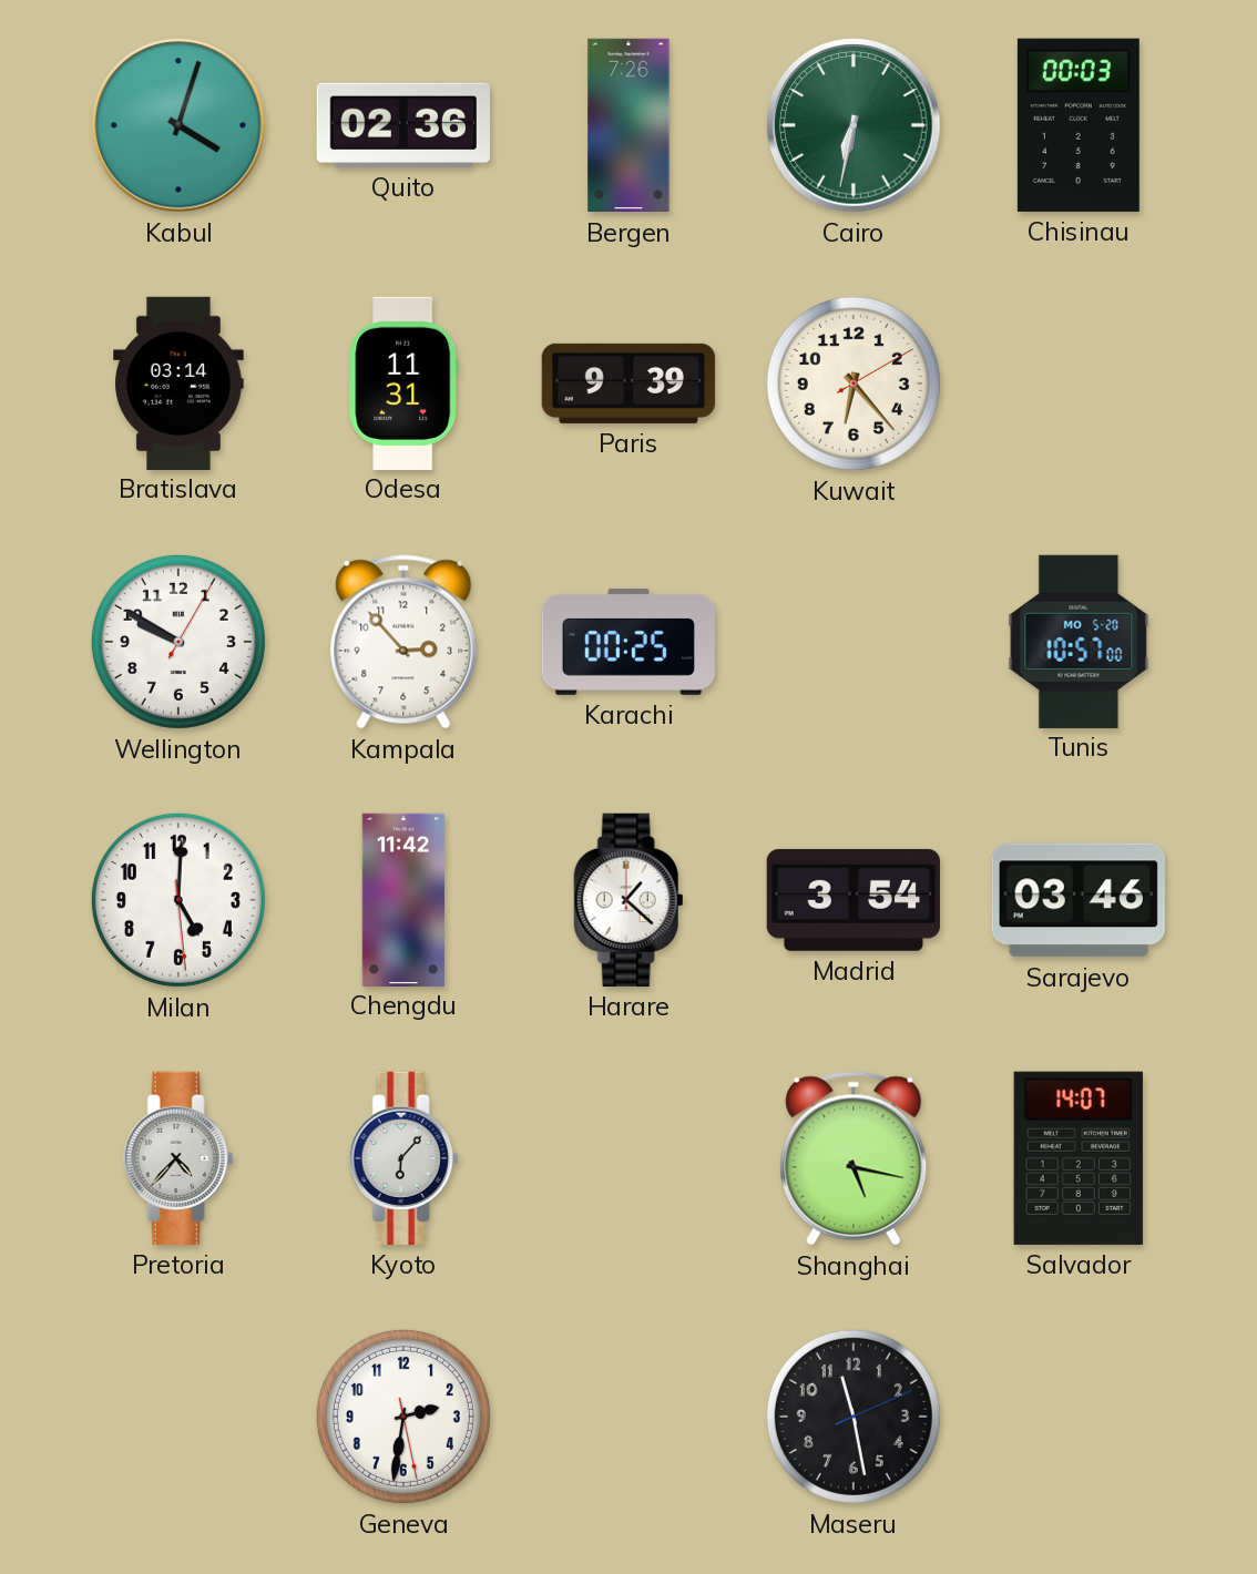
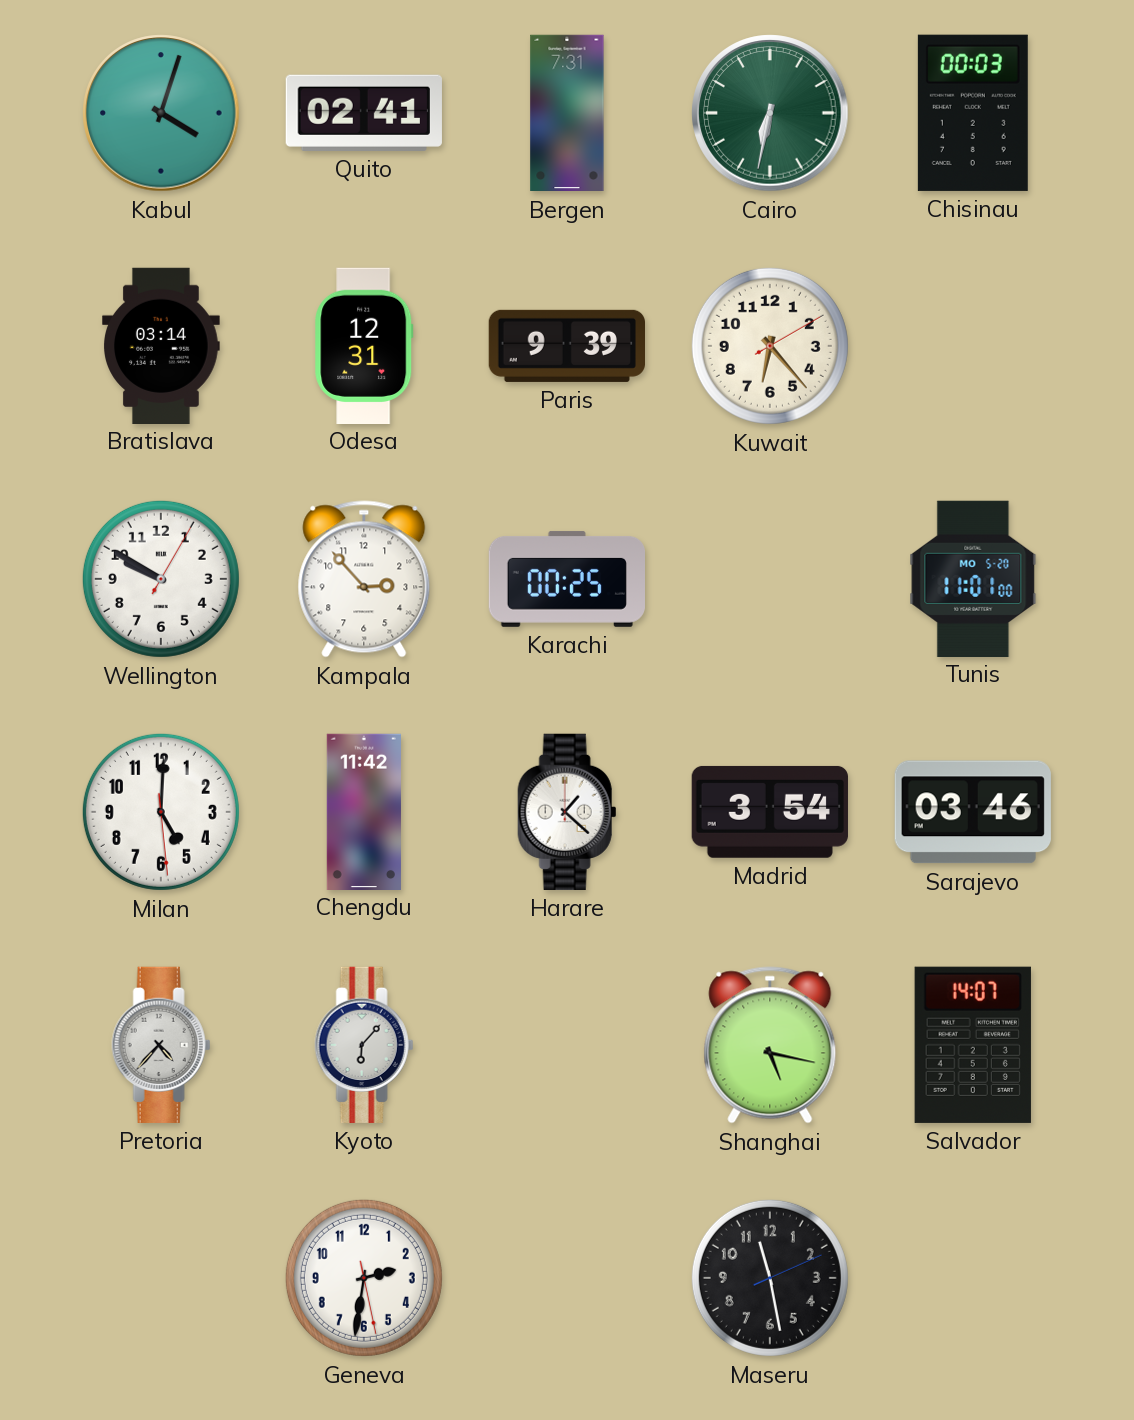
Quito: 02:36 -> 02:41 (364, 113)
Bergen: 7:26 -> 7:31 (567, 113)
Odesa: 11:31 -> 12:31 (364, 345)
Tunis: 10:57 -> 11:01 (973, 578)
